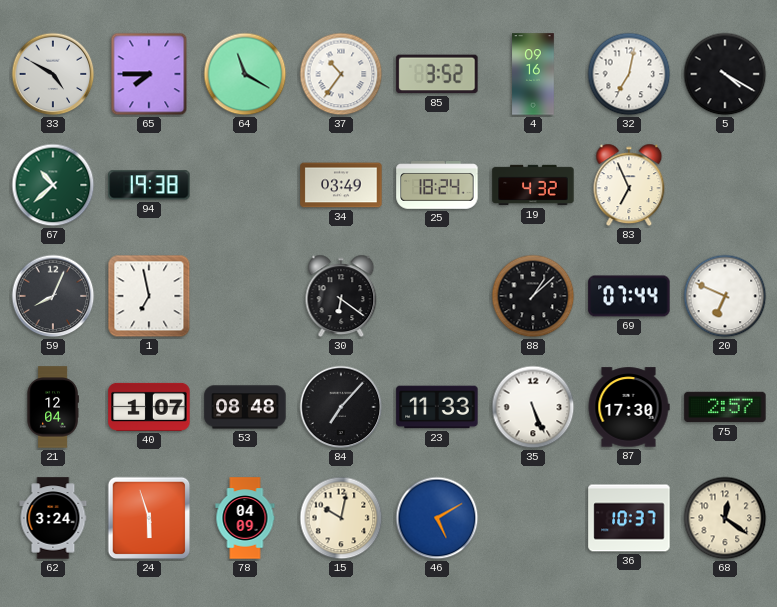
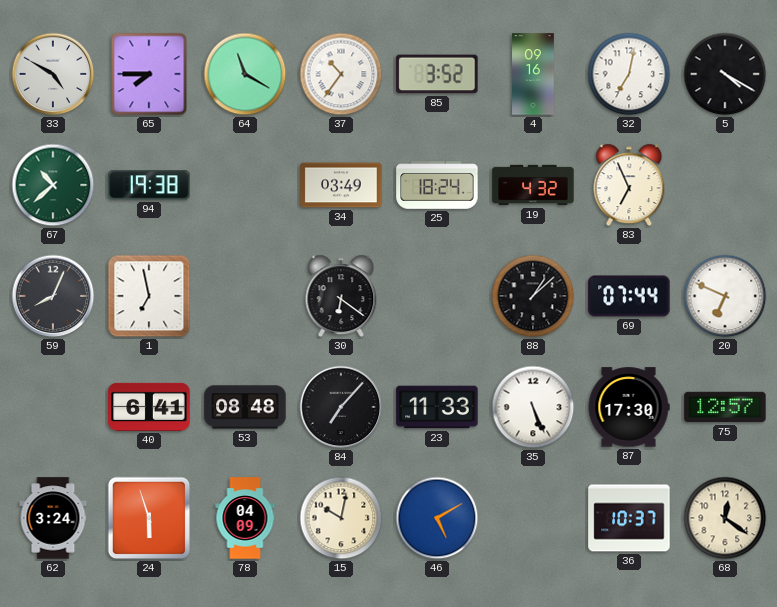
21: 12:04 -> none (53, 407)
40: 1:07 -> 6:41 (149, 407)
75: 2:57 -> 12:57 (725, 407)
